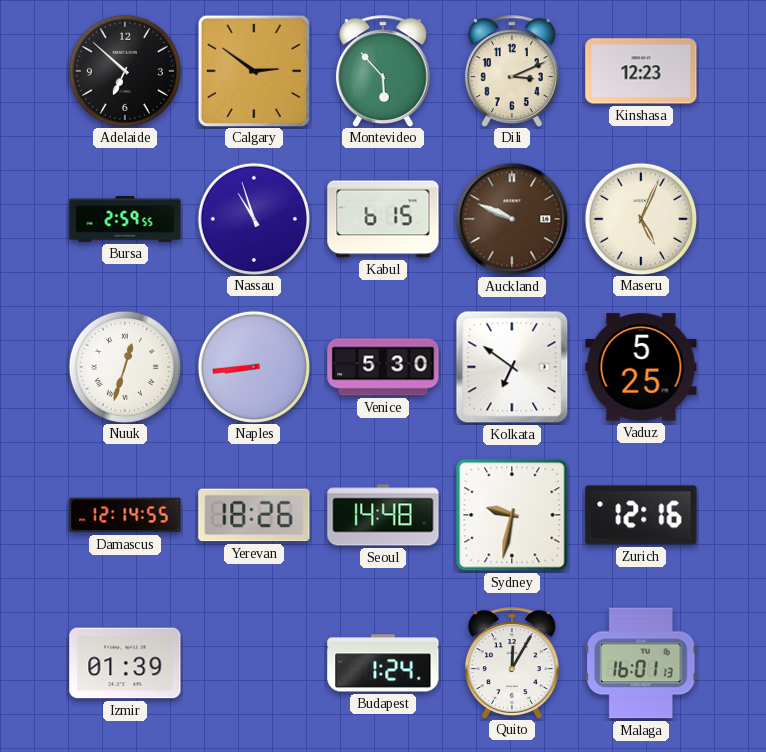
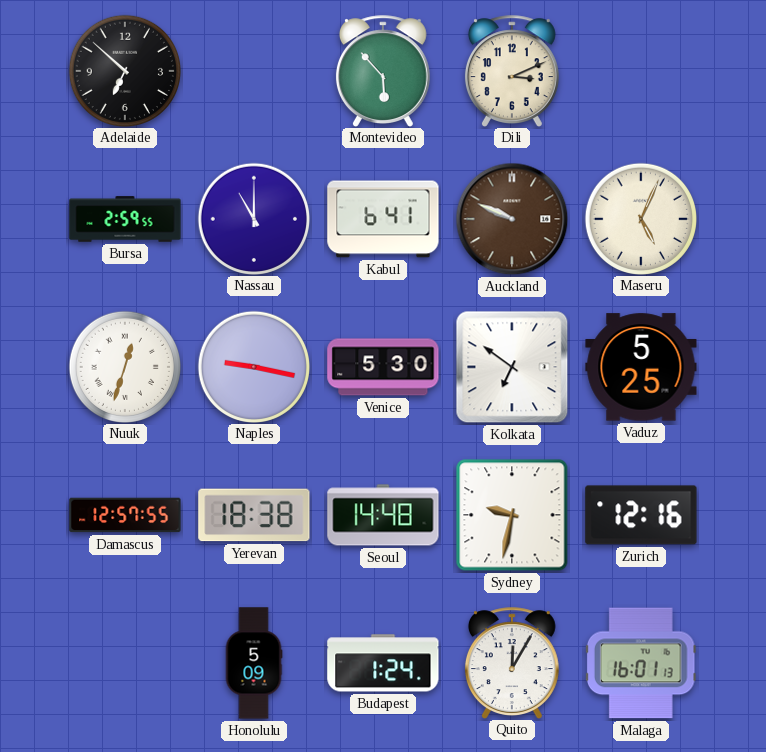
Calgary: 2:51 -> none (253, 70)
Kinshasa: 12:23 -> none (641, 71)
Nassau: 10:57 -> 11:00 (253, 218)
Kabul: 6:15 -> 6:41 (383, 219)
Naples: 8:44 -> 9:17 (253, 366)
Damascus: 12:14 -> 12:57 (125, 515)
Yerevan: 18:26 -> 18:38 (254, 515)
Izmir: 01:39 -> none (125, 663)
Honolulu: none -> 5:09 (254, 663)
